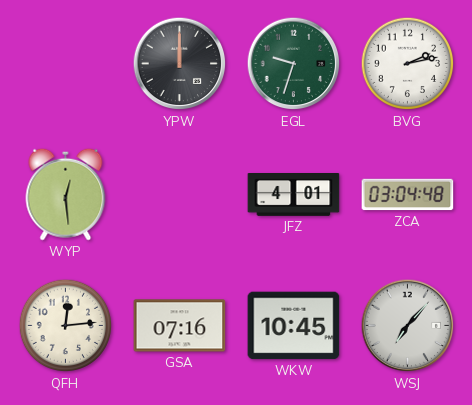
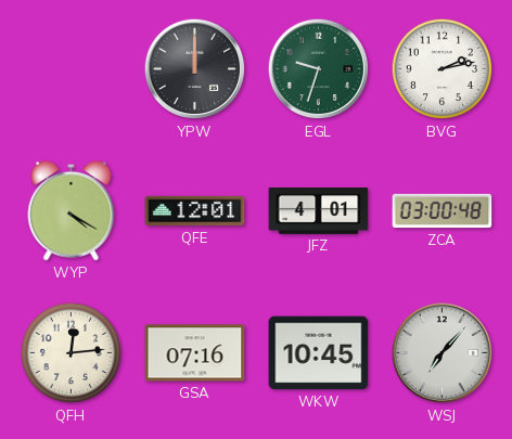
WYP: 12:29 -> 4:20 (72, 210)
QFE: none -> 12:01 (195, 211)
ZCA: 03:04 -> 03:00 (443, 211)
